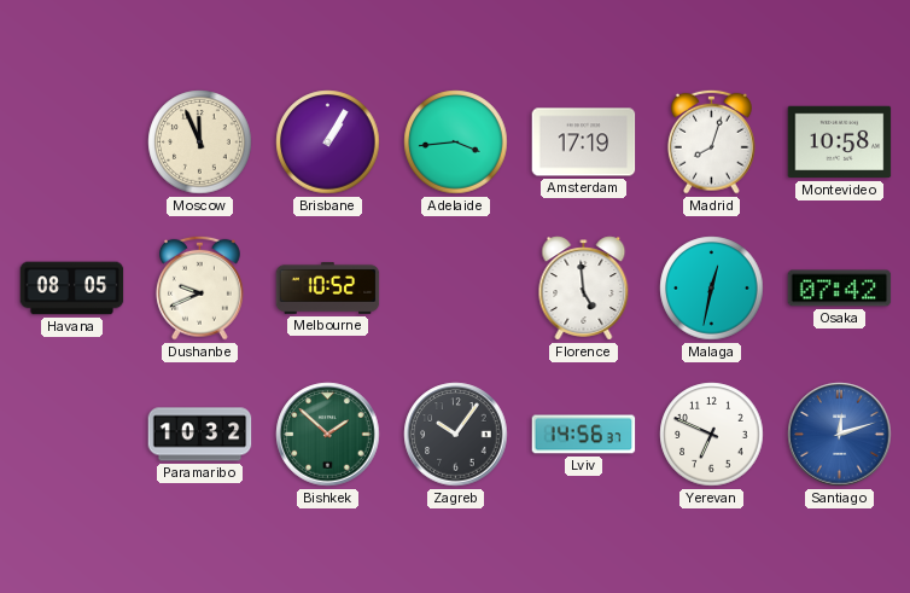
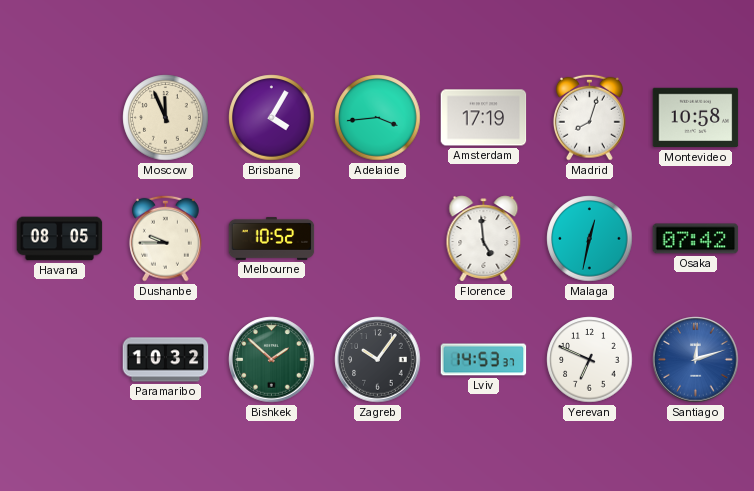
Brisbane: 1:05 -> 4:05 (272, 118)
Dushanbe: 9:41 -> 9:45 (166, 238)
Lviv: 14:56 -> 14:53 (484, 360)
